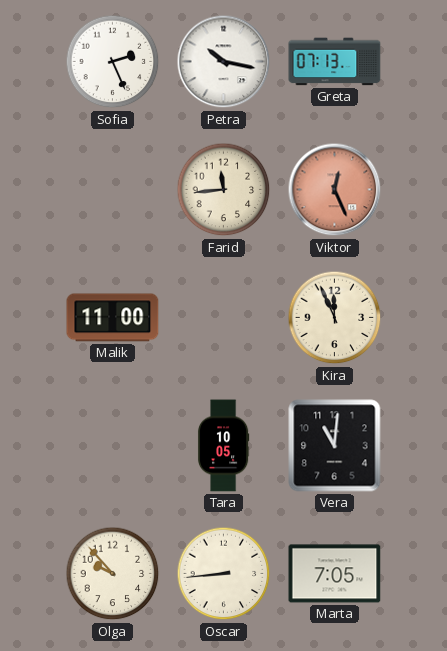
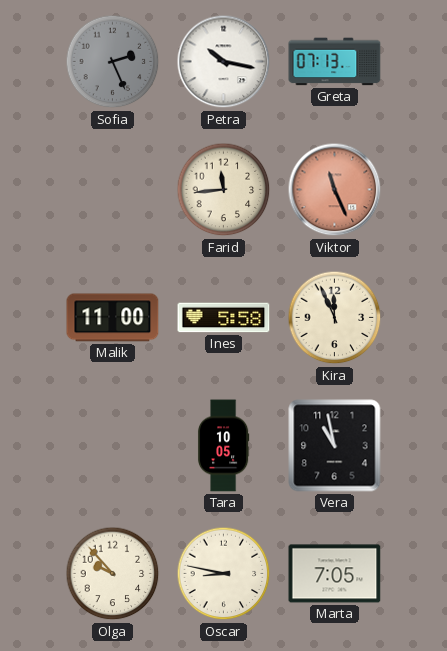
Sofia dial: white -> grey (113, 62)
Viktor: 12:26 -> 11:26 (335, 190)
Ines: none -> 5:58 (224, 318)
Vera: 11:01 -> 10:58 (335, 446)
Oscar: 8:44 -> 8:47 (224, 574)
